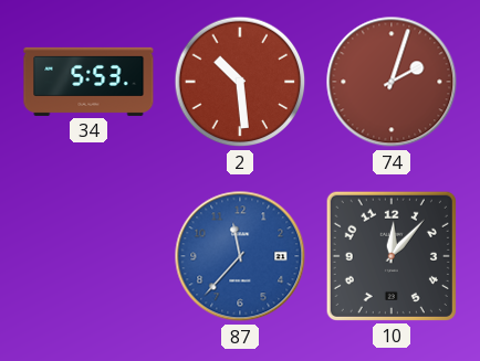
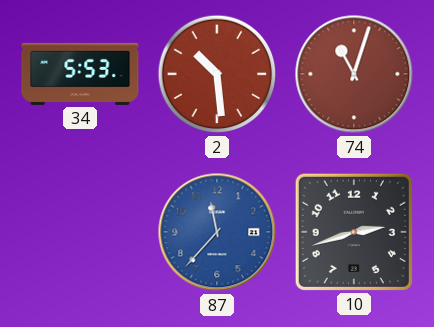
74: 2:03 -> 11:03 (354, 74)
10: 12:07 -> 2:42 (354, 232)
